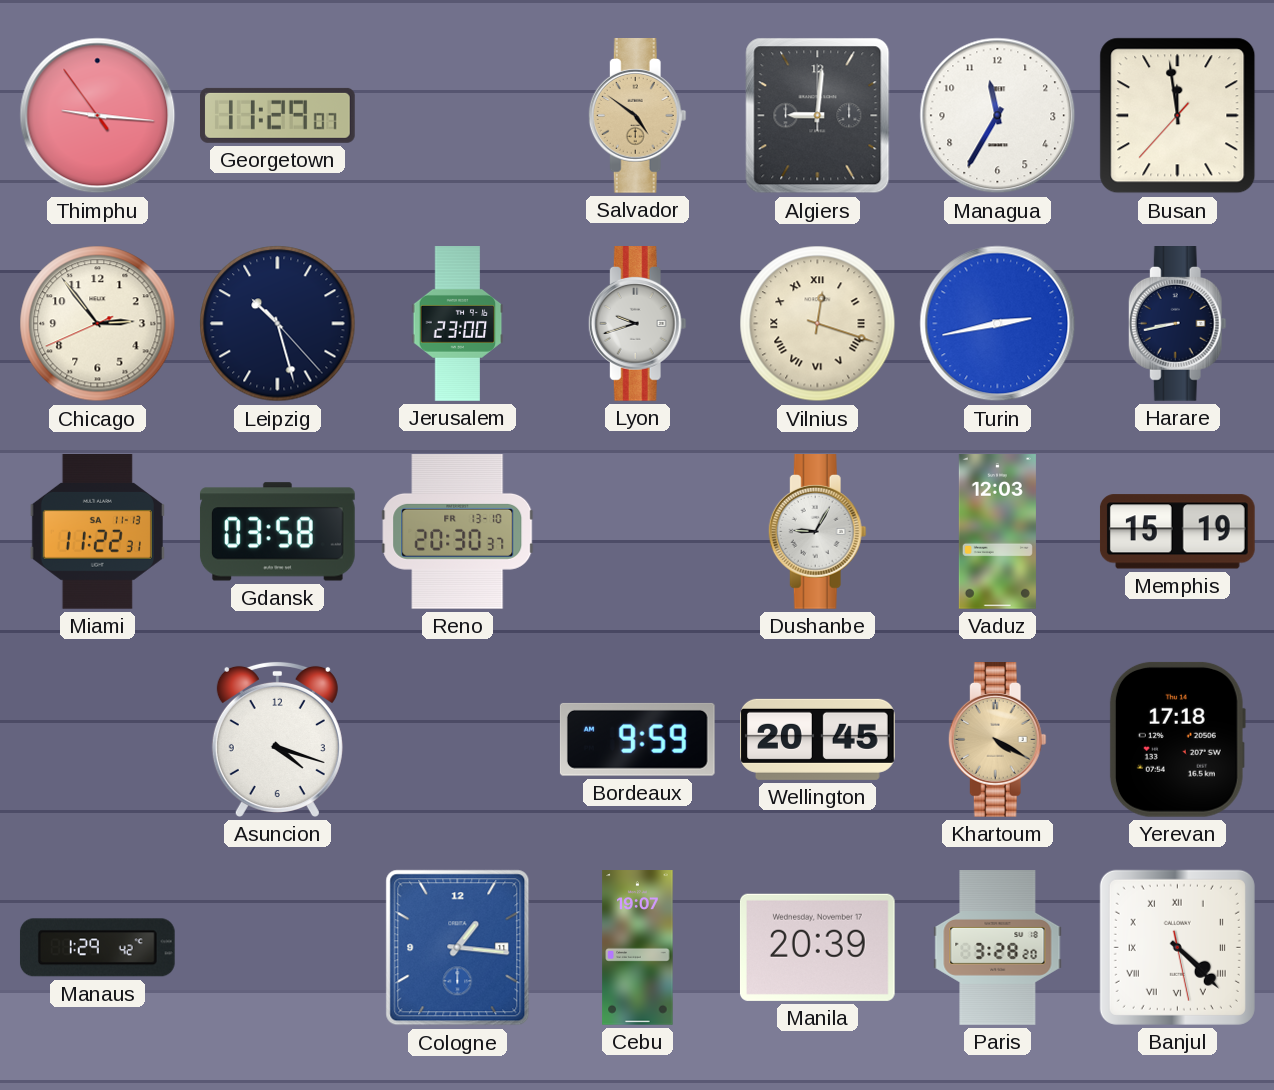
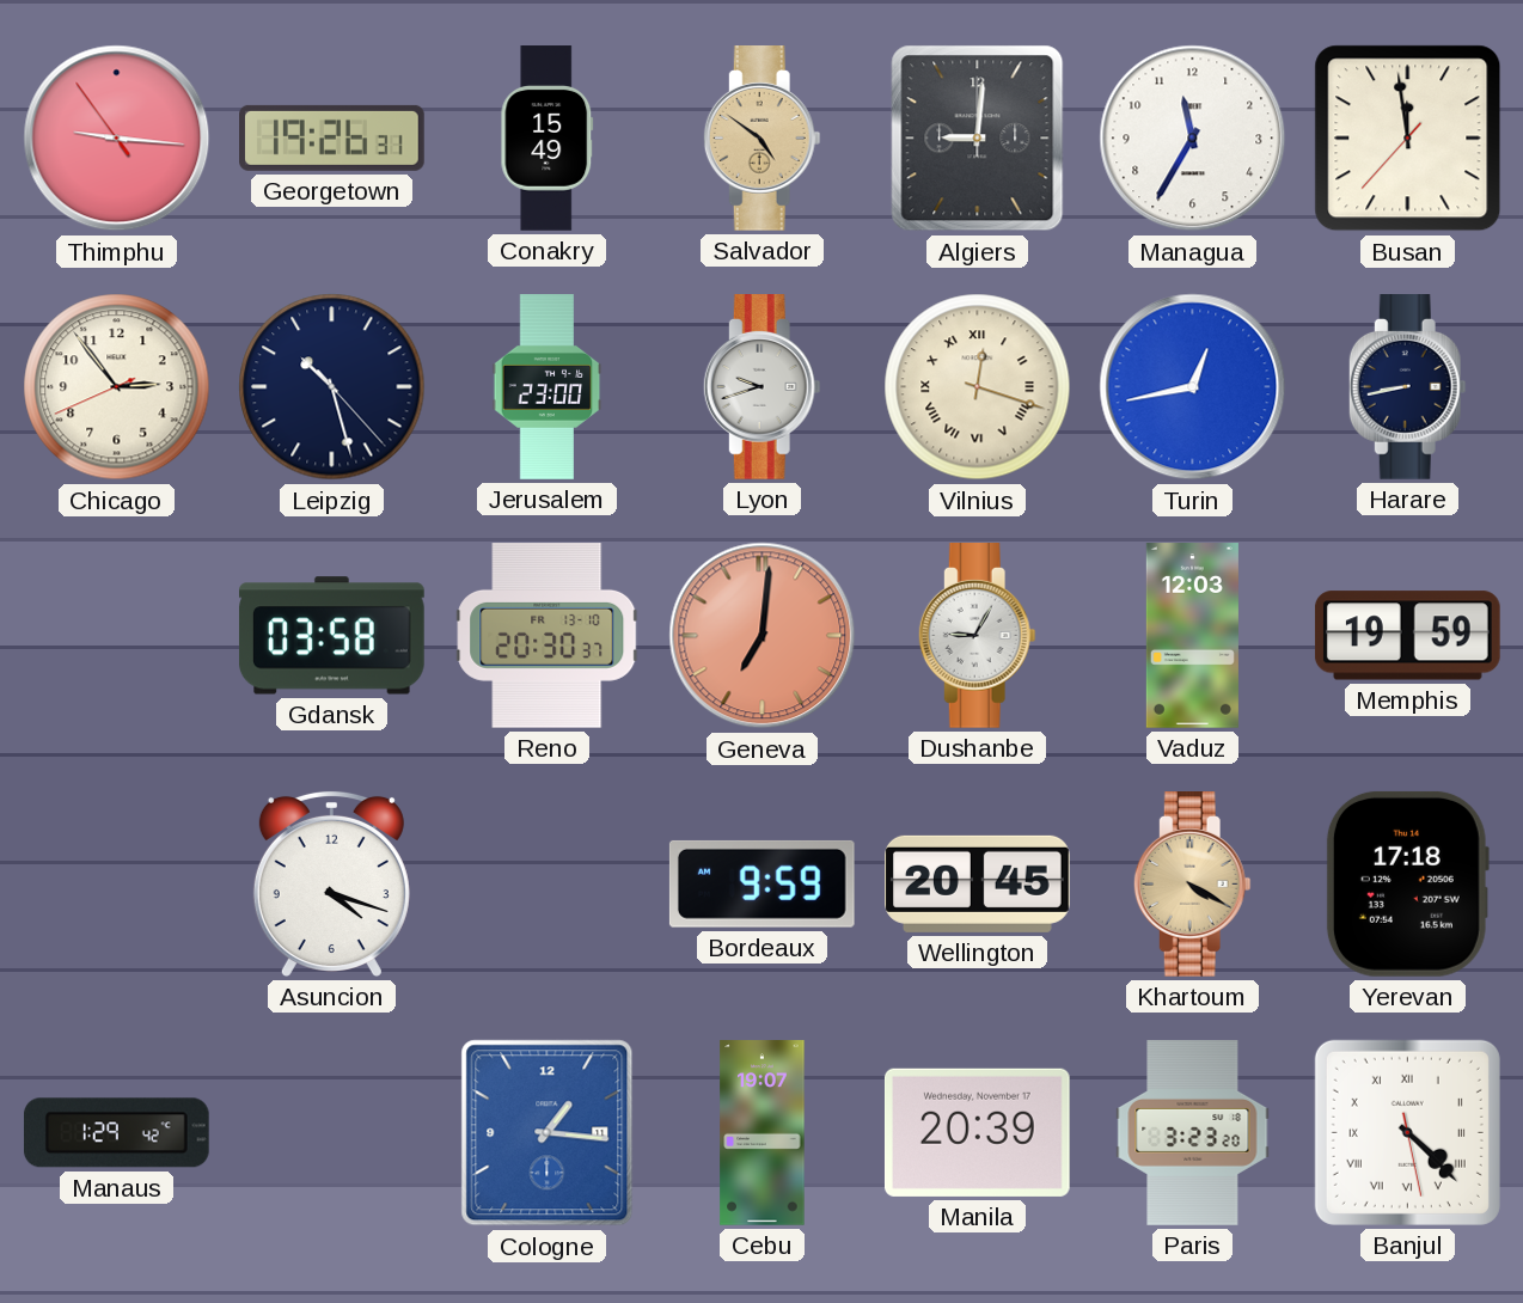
Georgetown: 11:29 -> 19:26 (332, 137)
Conakry: none -> 15:49 (548, 139)
Turin: 2:43 -> 12:43 (1193, 387)
Miami: 11:22 -> none (97, 532)
Geneva: none -> 7:01 (763, 636)
Memphis: 15:19 -> 19:59 (1407, 636)
Paris: 3:28 -> 3:23 (1193, 1133)
